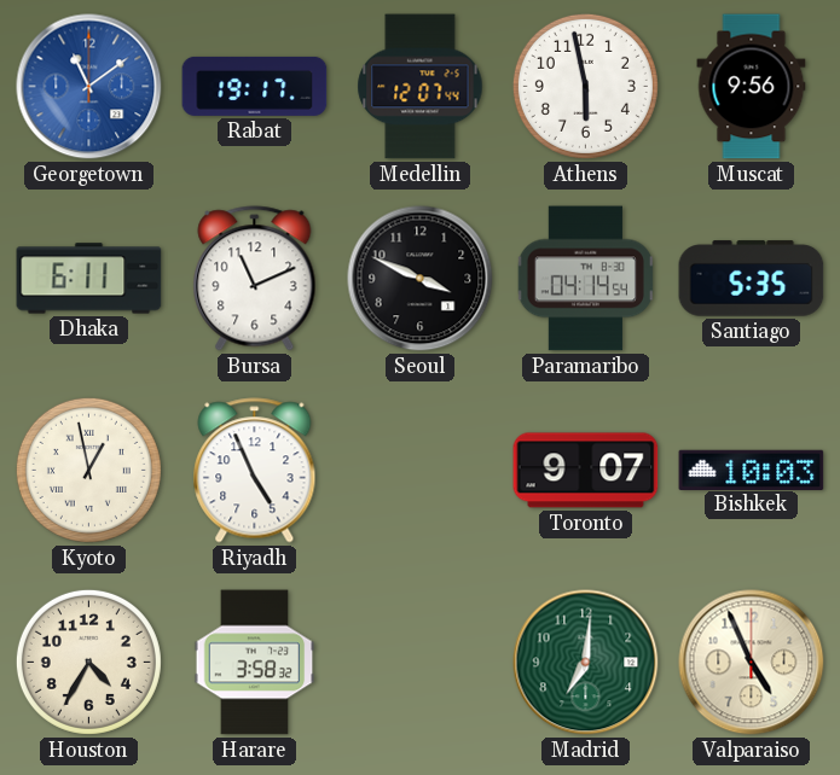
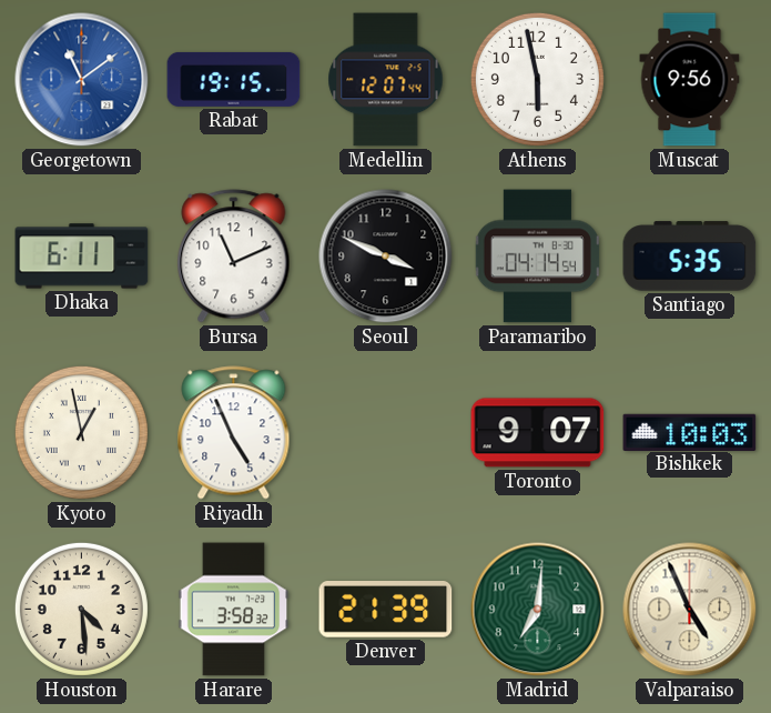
Rabat: 19:17 -> 19:15 (234, 79)
Houston: 4:35 -> 4:29 (81, 609)
Denver: none -> 21:39 (386, 610)
